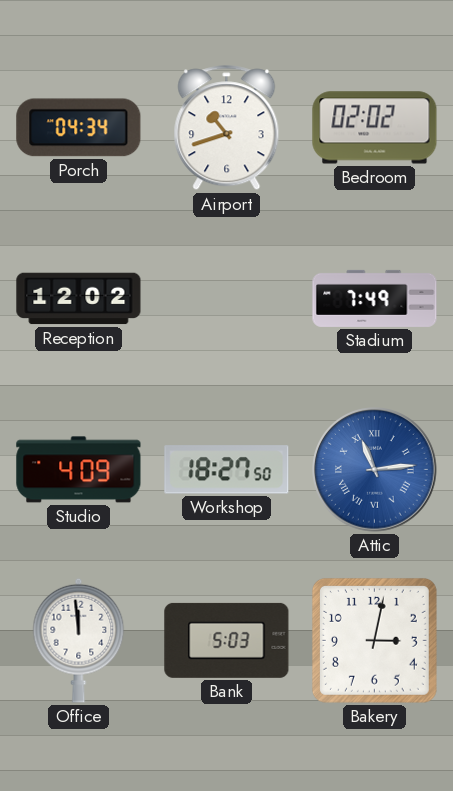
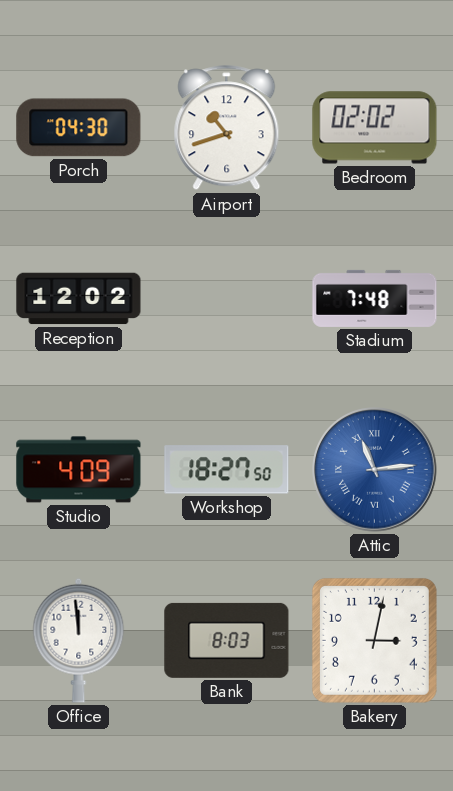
Porch: 04:34 -> 04:30 (79, 128)
Stadium: 7:49 -> 7:48 (375, 298)
Bank: 5:03 -> 8:03 (227, 640)
